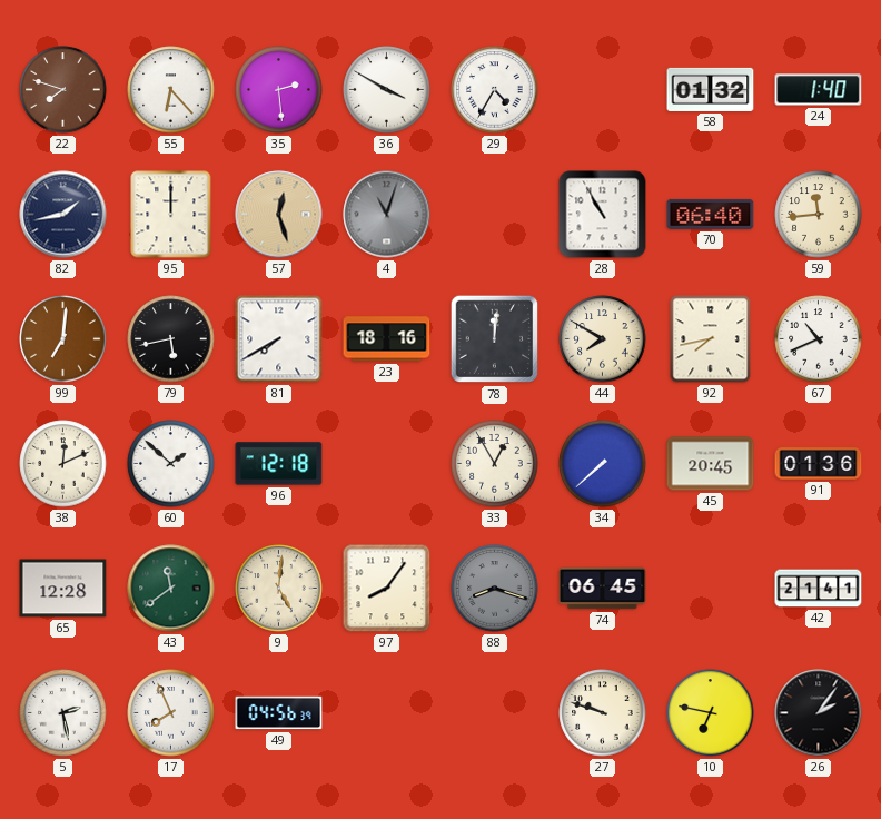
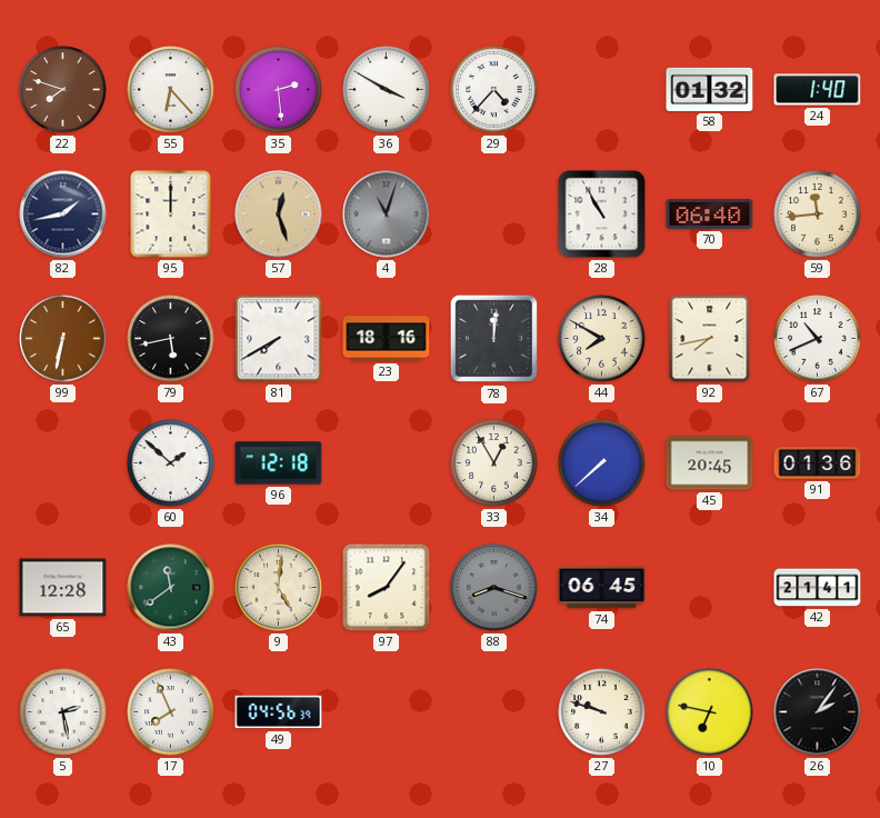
29: 4:35 -> 4:37 (494, 90)
99: 7:01 -> 6:32 (63, 339)
38: 12:11 -> none (63, 464)
